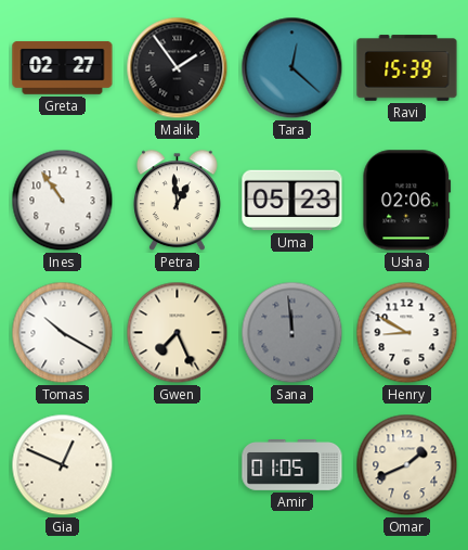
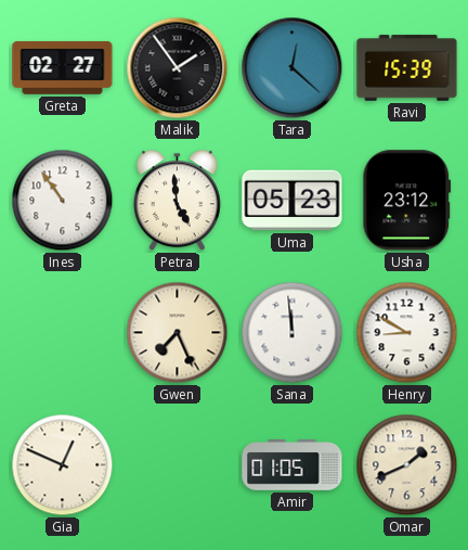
Petra: 12:59 -> 4:59 (177, 201)
Usha: 02:06 -> 23:12 (407, 201)
Tomas: 10:20 -> none (63, 333)
Sana dial: grey -> white (292, 333)
